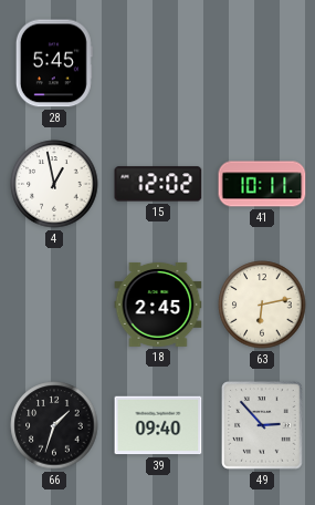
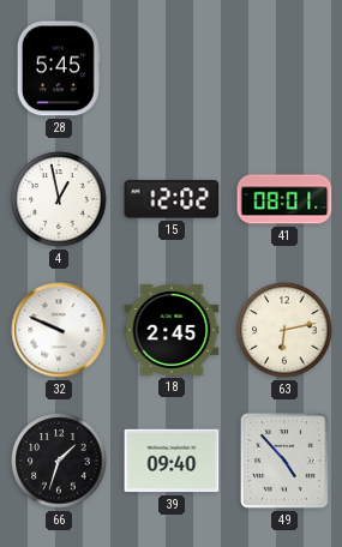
41: 10:11 -> 08:01 (284, 199)
32: none -> 9:49 (59, 330)
49: 2:53 -> 4:53 (284, 461)
